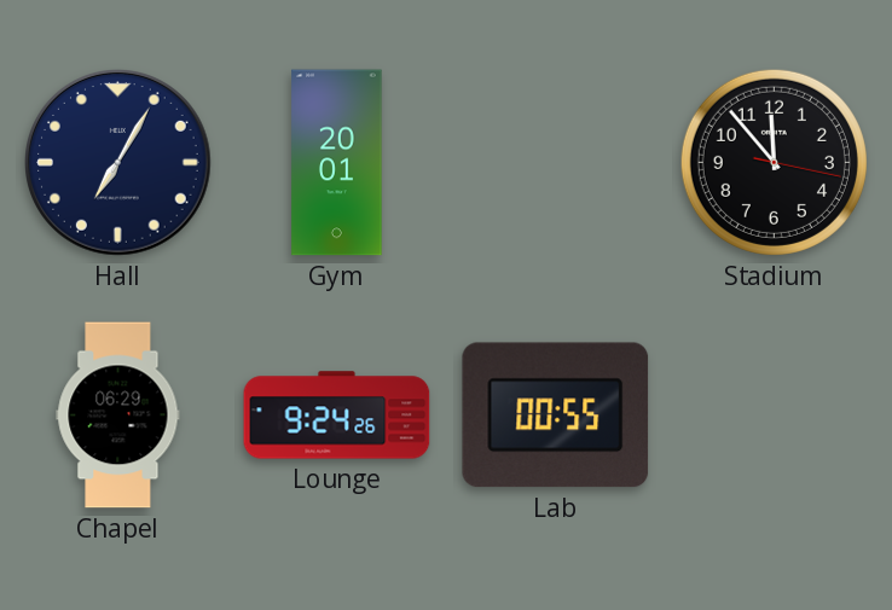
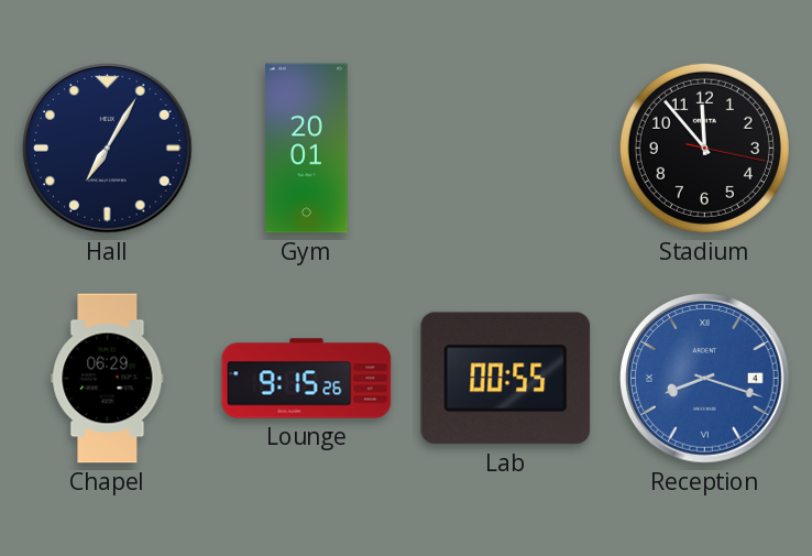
Lounge: 9:24 -> 9:15 (307, 379)
Reception: none -> 8:18 (705, 379)
